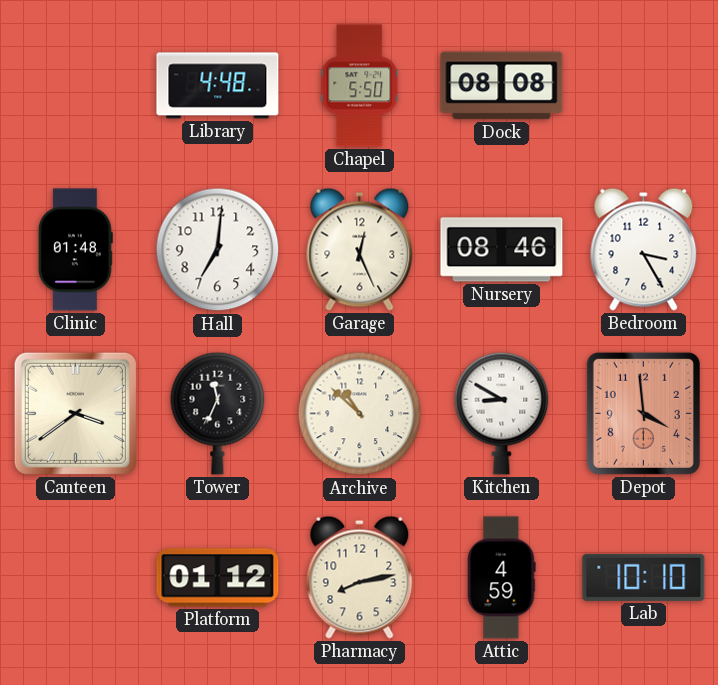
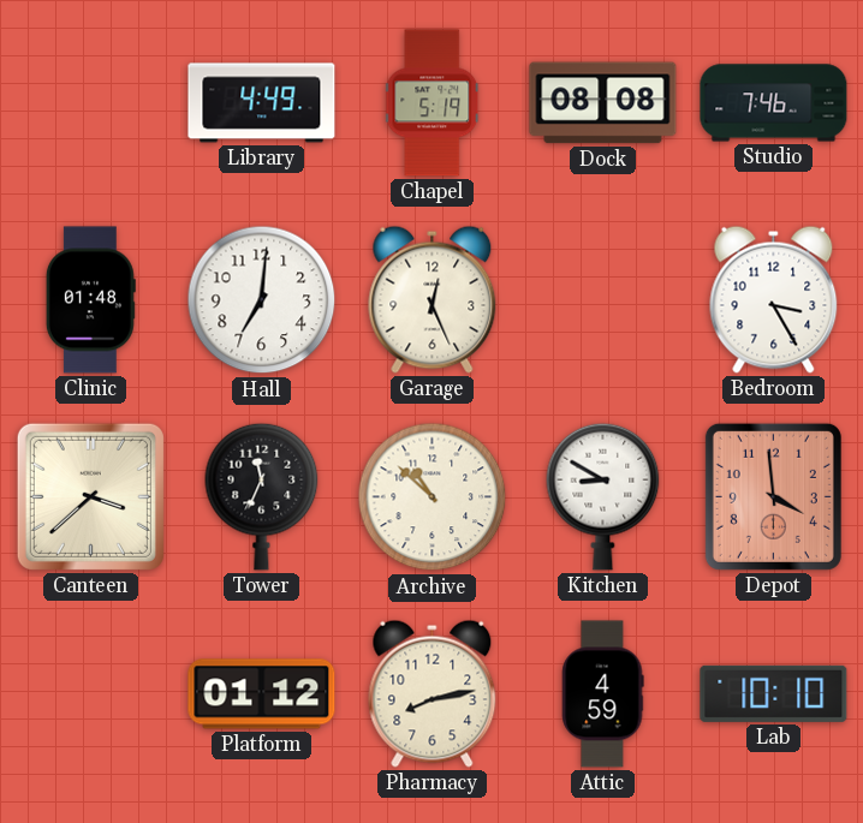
Library: 4:48 -> 4:49 (262, 103)
Chapel: 5:50 -> 5:19 (433, 103)
Studio: none -> 7:46 (774, 103)
Nursery: 08:46 -> none (502, 250)
Canteen: 3:39 -> 3:38 (90, 496)
